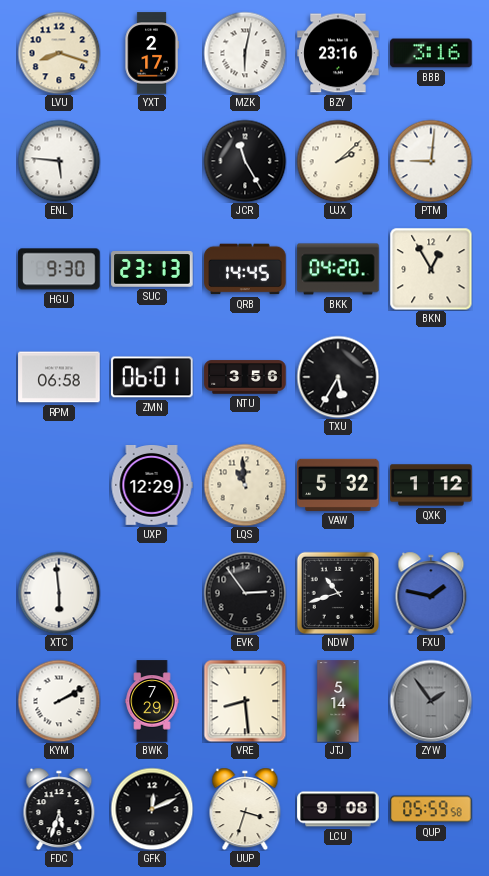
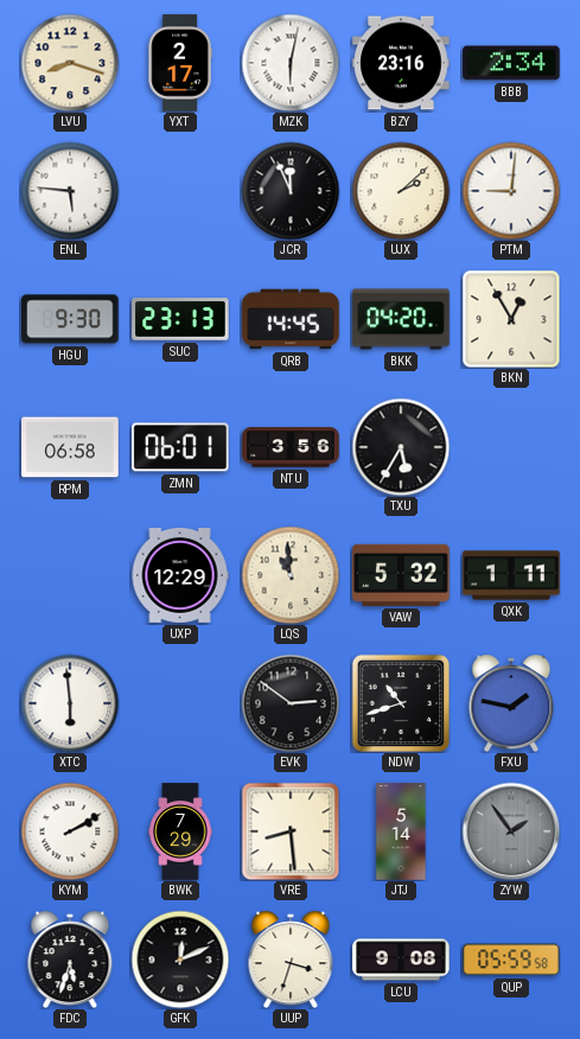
BBB: 3:16 -> 2:34 (511, 63)
JCR: 11:25 -> 11:56 (291, 191)
QXK: 1:12 -> 1:11 (511, 575)
EVK: 2:54 -> 2:51 (291, 703)
